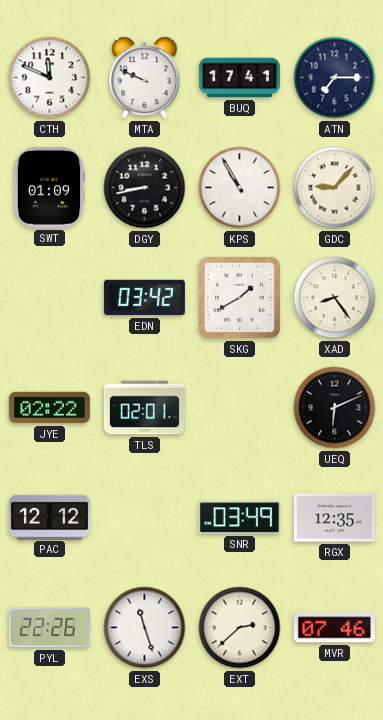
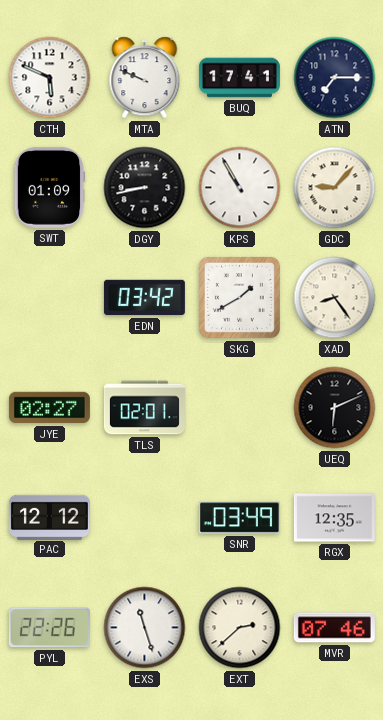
CTH: 11:49 -> 5:49 (50, 78)
JYE: 02:22 -> 02:27 (49, 408)
